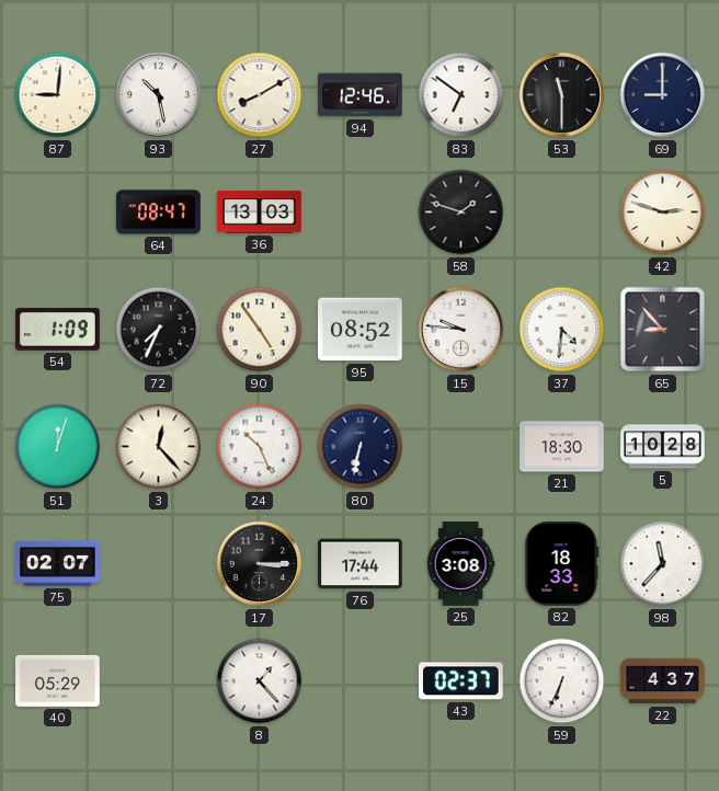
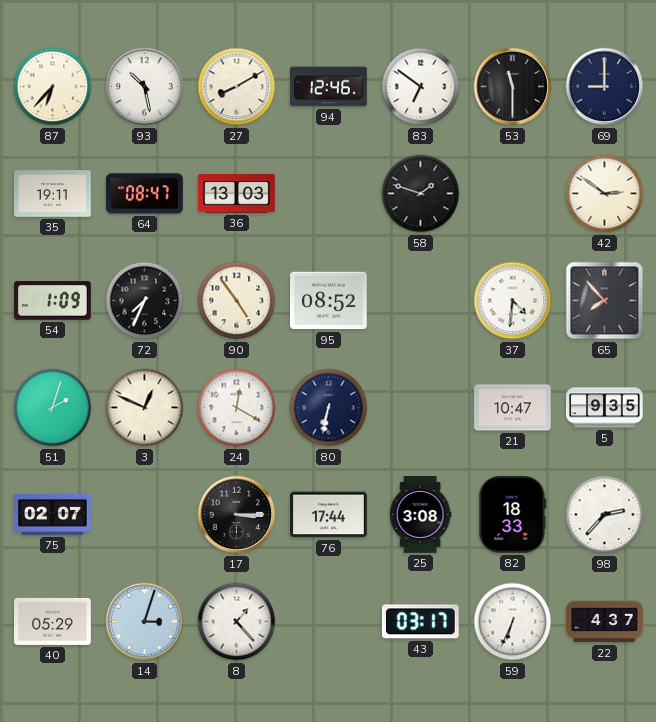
87: 9:01 -> 6:37 (53, 87)
35: none -> 19:11 (53, 194)
42: 2:48 -> 2:51 (605, 194)
15: 9:46 -> none (461, 330)
65: 8:53 -> 7:53 (605, 301)
51: 12:03 -> 2:03 (53, 408)
3: 12:23 -> 12:49 (145, 408)
24: 10:26 -> 12:20 (237, 408)
21: 18:30 -> 10:47 (513, 408)
5: 10:28 -> 9:35 (605, 408)
98: 11:37 -> 2:37 (605, 515)
14: none -> 3:03 (145, 622)
43: 02:37 -> 03:17 (420, 622)
